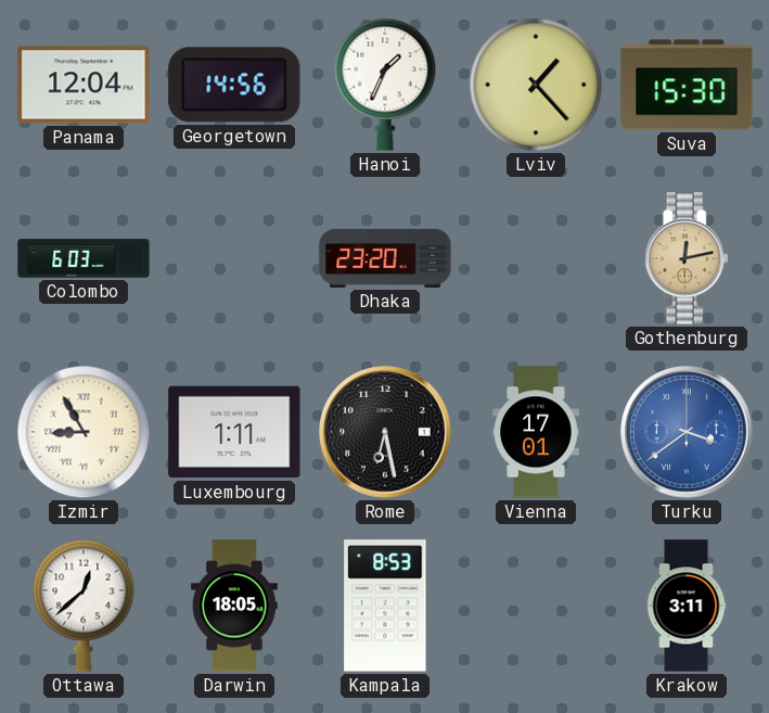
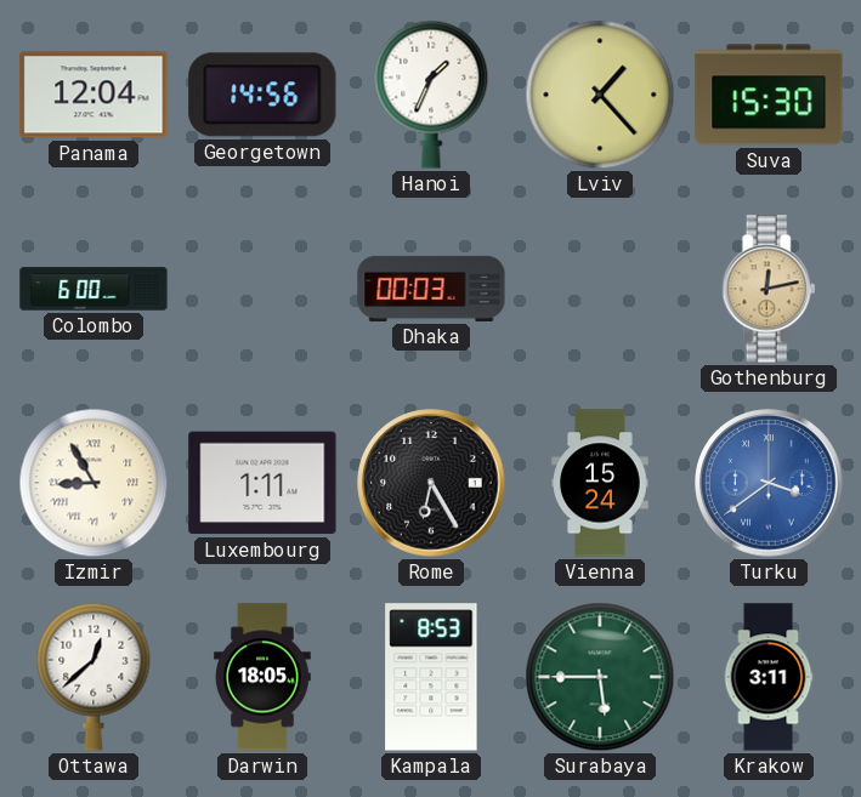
Colombo: 6:03 -> 6:00 (94, 289)
Dhaka: 23:20 -> 00:03 (431, 289)
Rome: 6:28 -> 6:25 (431, 483)
Vienna: 17:01 -> 15:24 (600, 483)
Surabaya: none -> 5:45 (600, 677)
